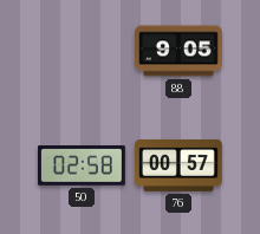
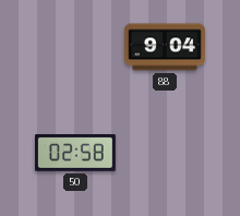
88: 9:05 -> 9:04 (166, 47)
76: 00:57 -> none (180, 165)
